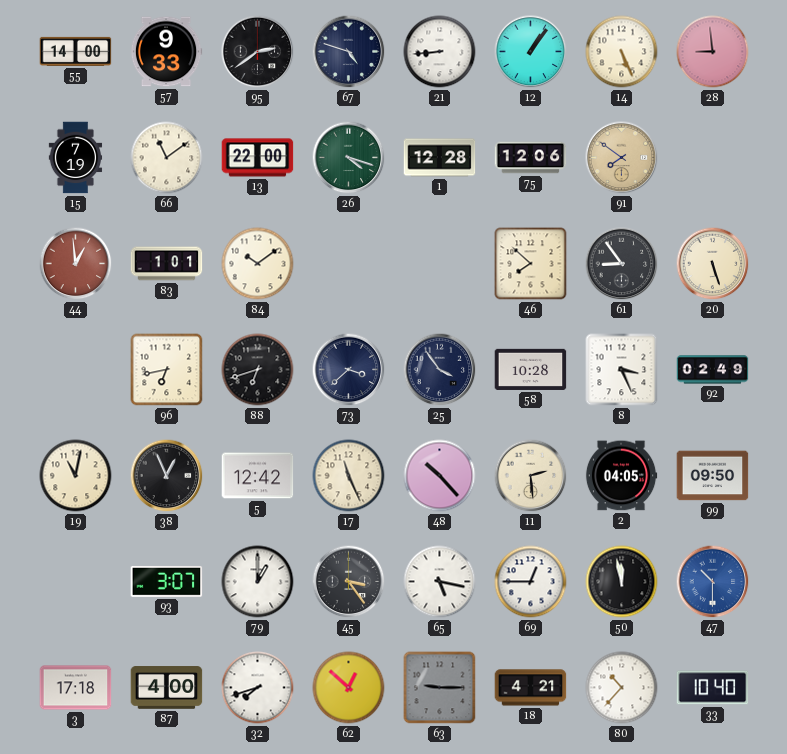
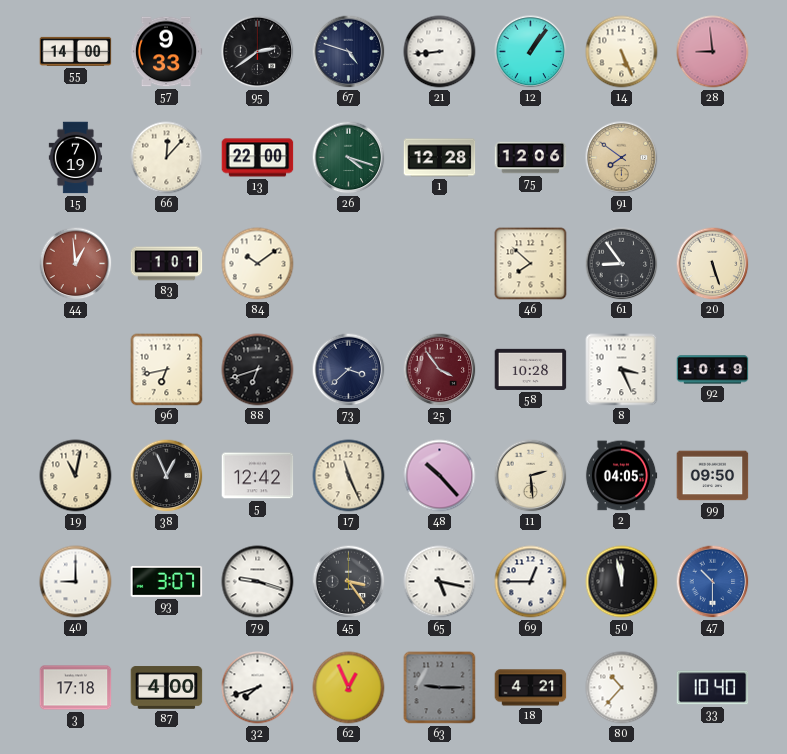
66: 11:09 -> 12:07 (167, 158)
25 dial: navy -> burgundy (440, 370)
92: 02:49 -> 10:19 (713, 370)
40: none -> 9:00 (76, 582)
79: 1:00 -> 9:18 (258, 582)
62: 12:52 -> 12:56 (349, 688)
